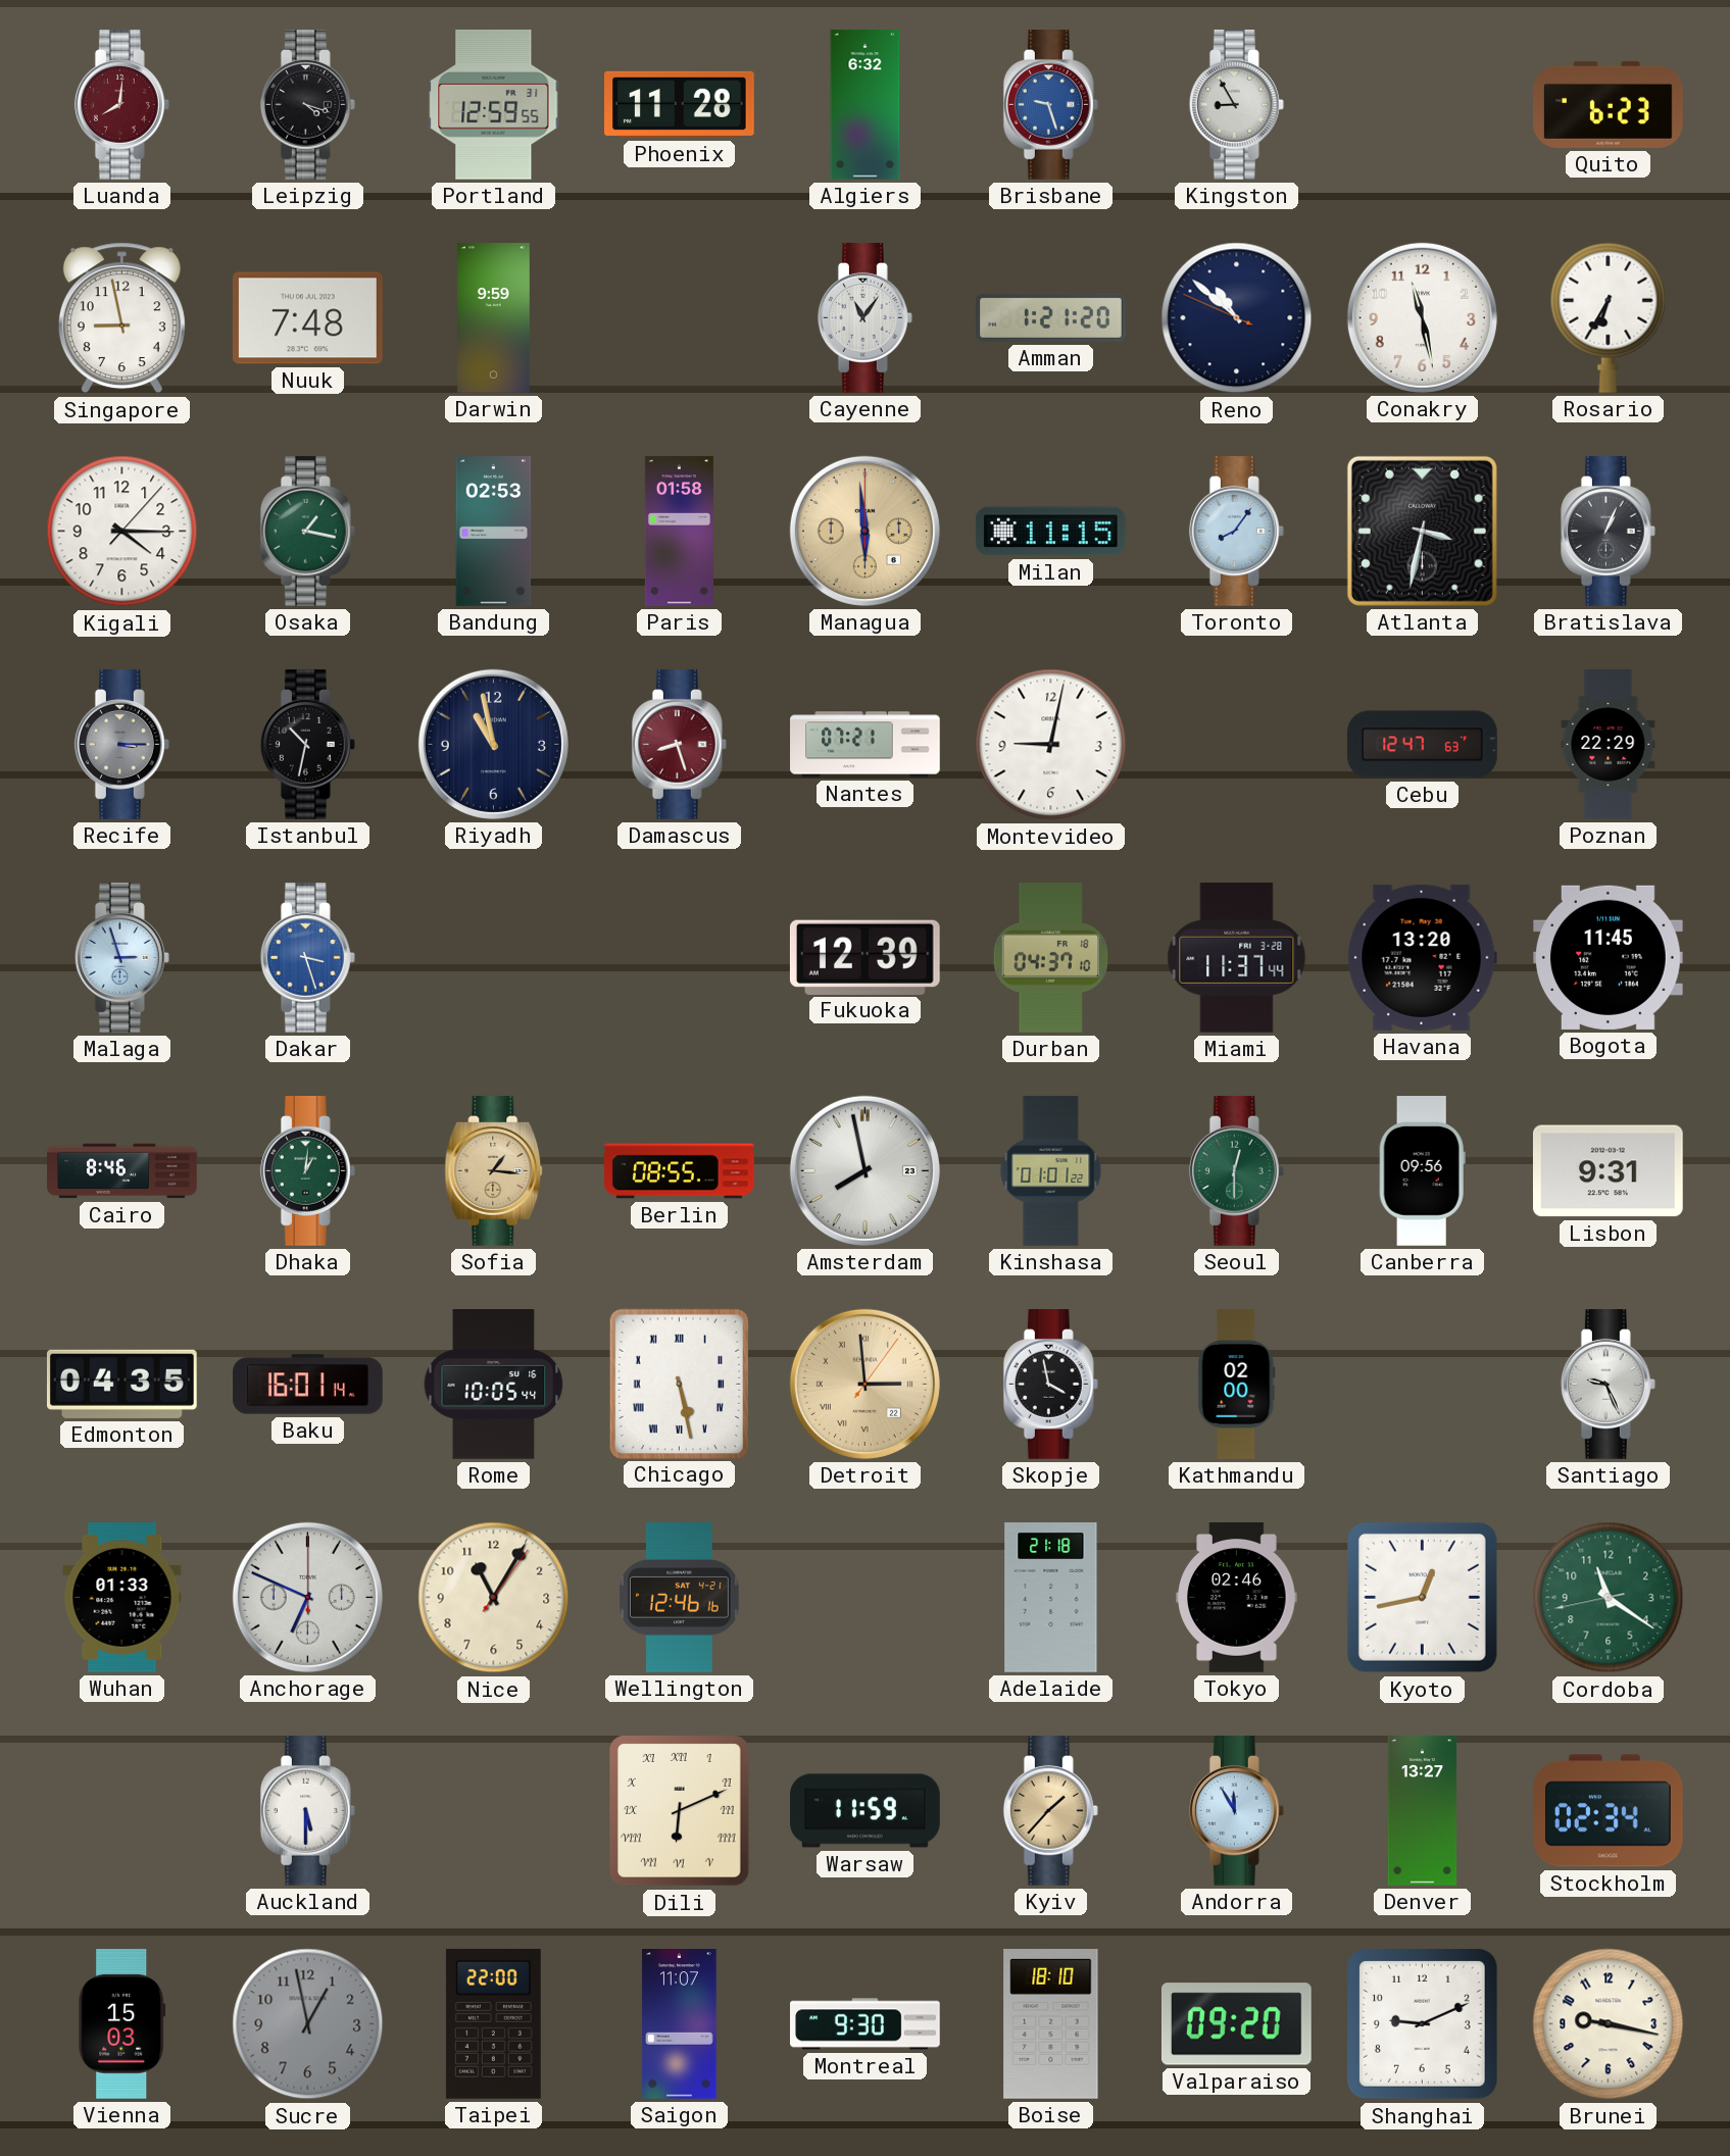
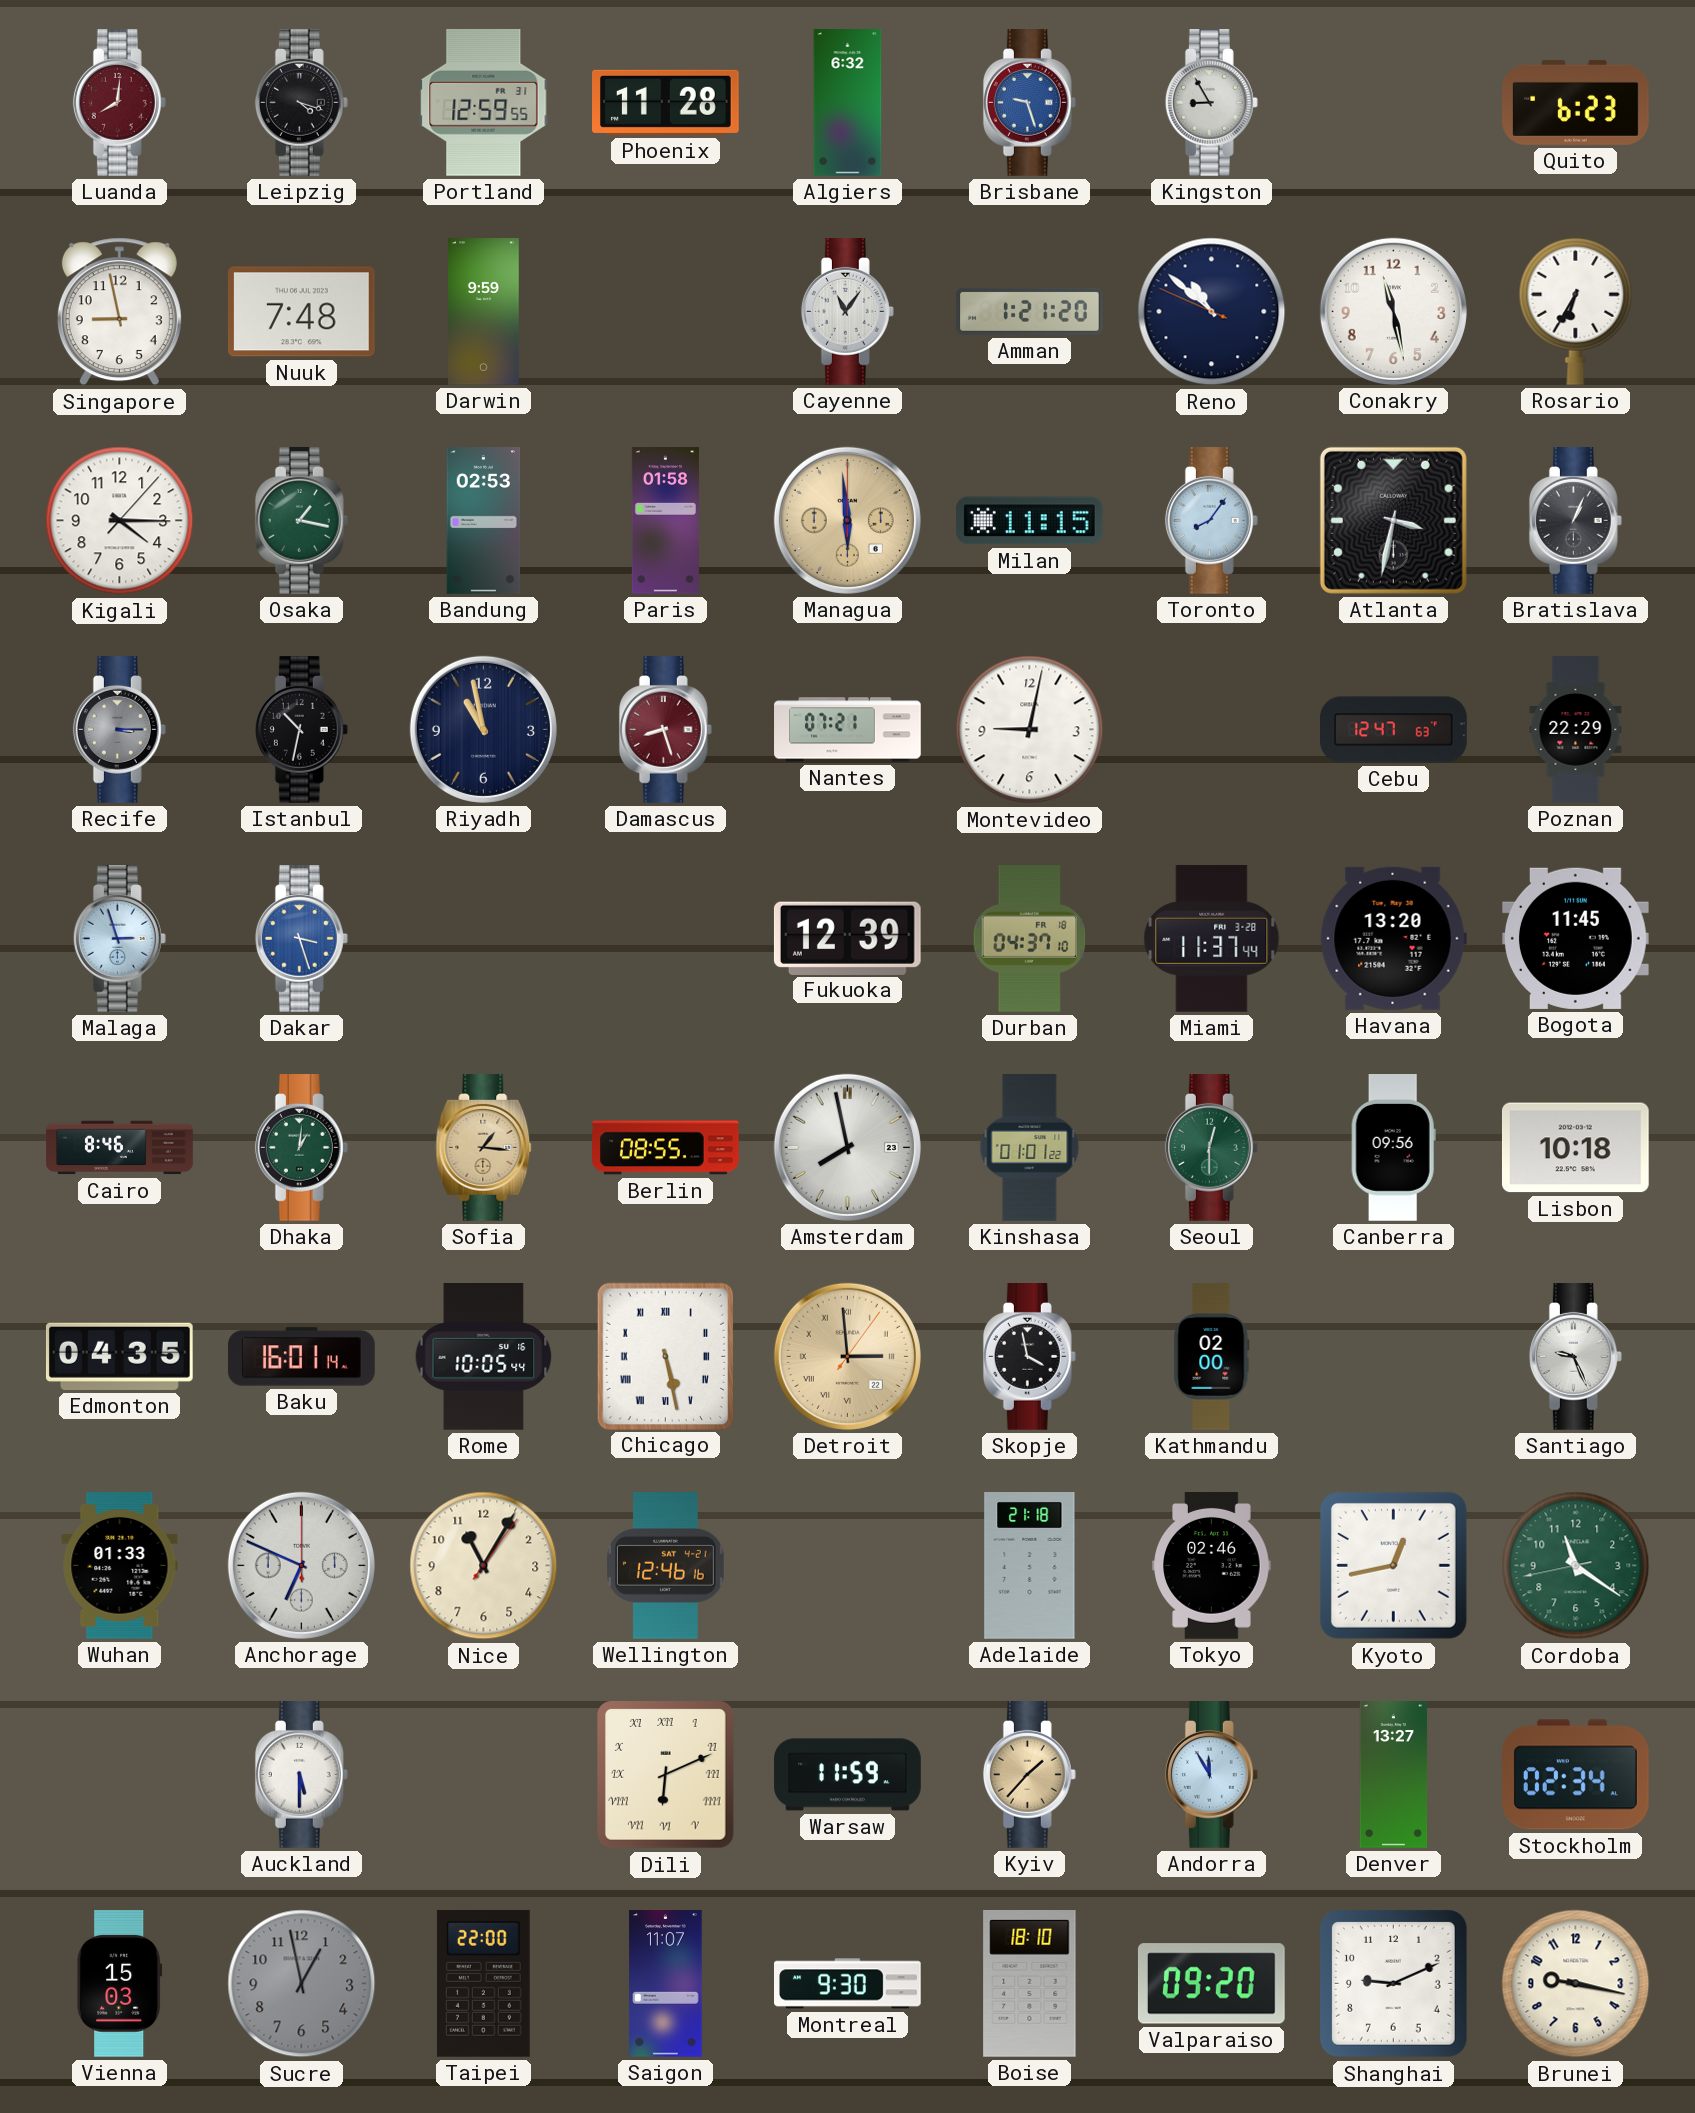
Lisbon: 9:31 -> 10:18 (1575, 1148)
